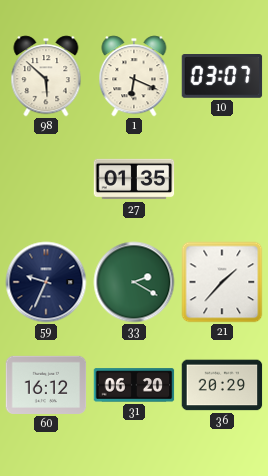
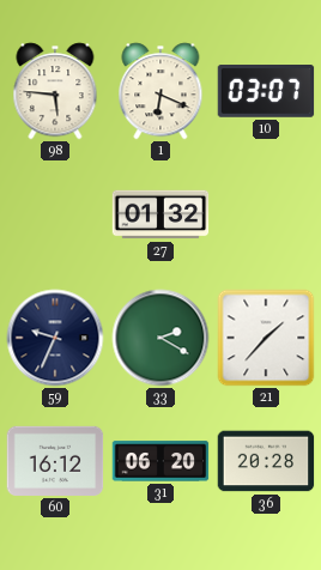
98: 5:52 -> 5:46 (55, 91)
27: 01:35 -> 01:32 (160, 214)
36: 20:29 -> 20:28 (266, 461)
